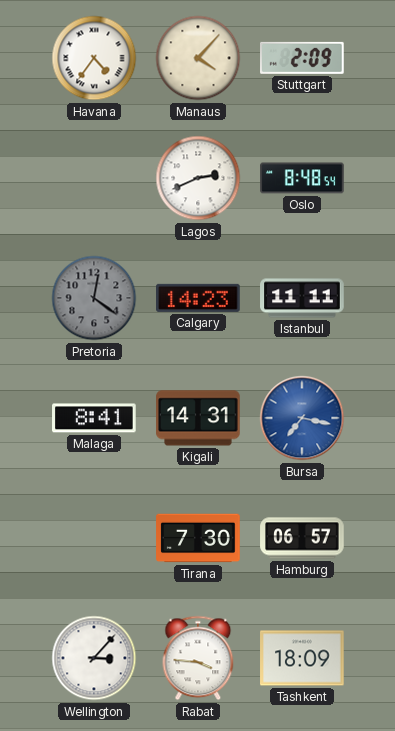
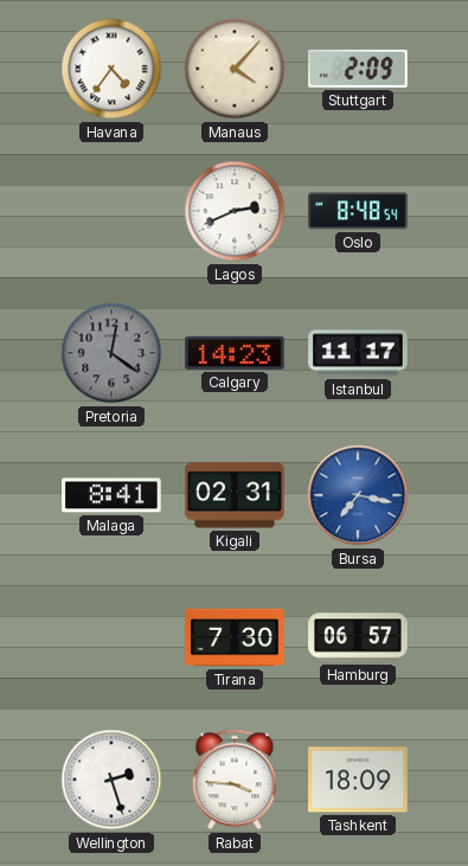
Istanbul: 11:11 -> 11:17 (358, 353)
Kigali: 14:31 -> 02:31 (235, 495)
Wellington: 3:07 -> 2:27 (111, 780)
